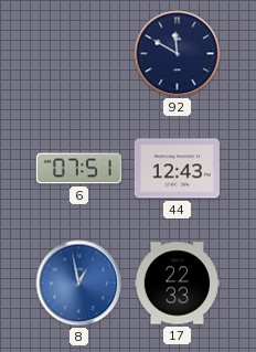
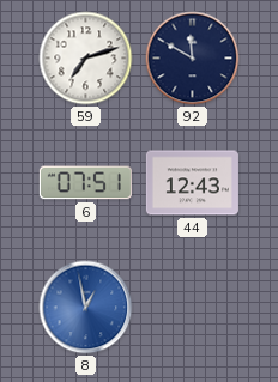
59: none -> 7:12 (86, 59)
17: 22:33 -> none (177, 284)
